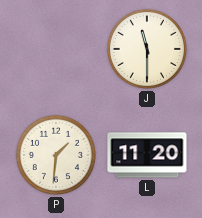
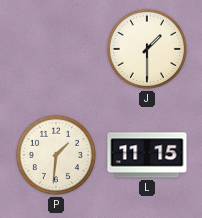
J: 11:30 -> 1:30 (147, 49)
L: 11:20 -> 11:15 (147, 155)
